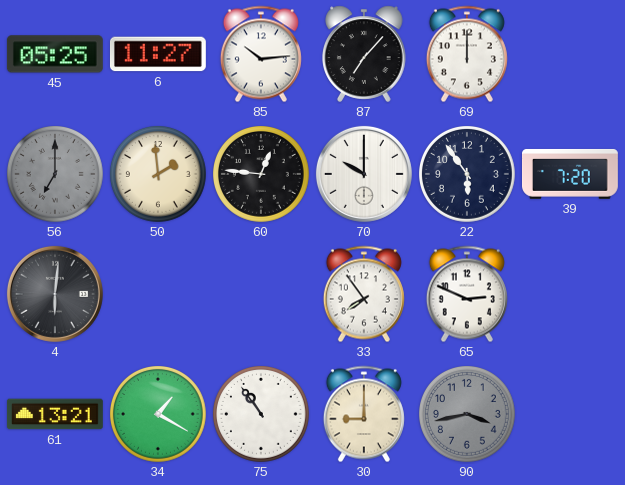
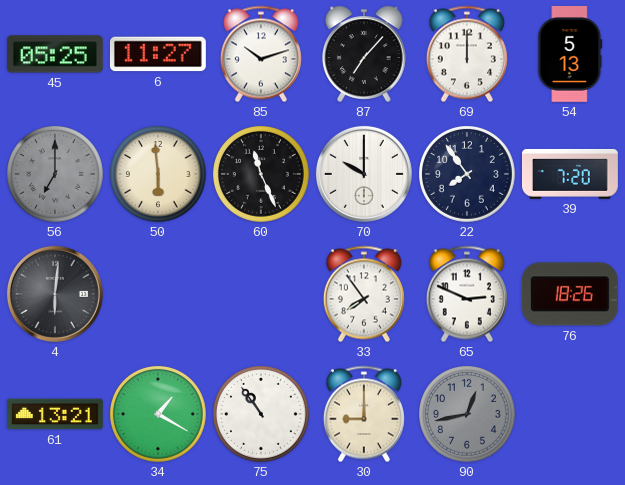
85: 10:14 -> 10:12 (261, 54)
54: none -> 5:13 (570, 54)
50: 1:59 -> 5:59 (159, 175)
60: 12:46 -> 11:26 (262, 175)
22: 5:54 -> 7:54 (468, 175)
76: none -> 18:26 (570, 294)
90: 3:43 -> 12:43 (468, 415)
